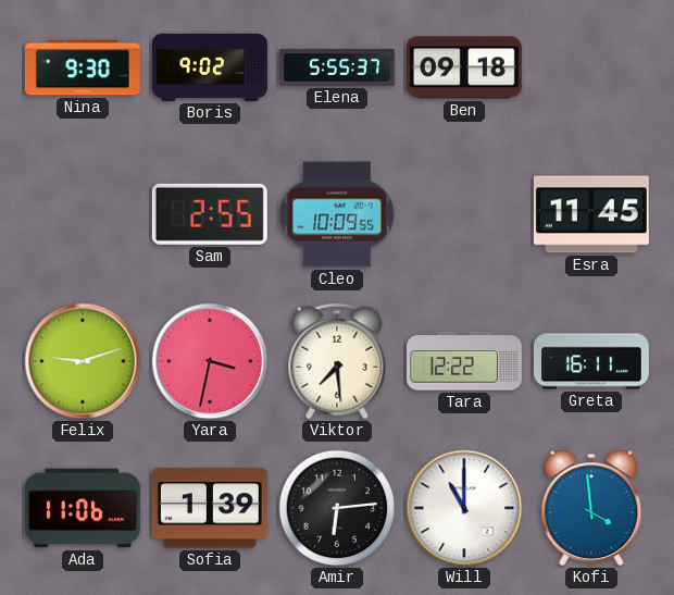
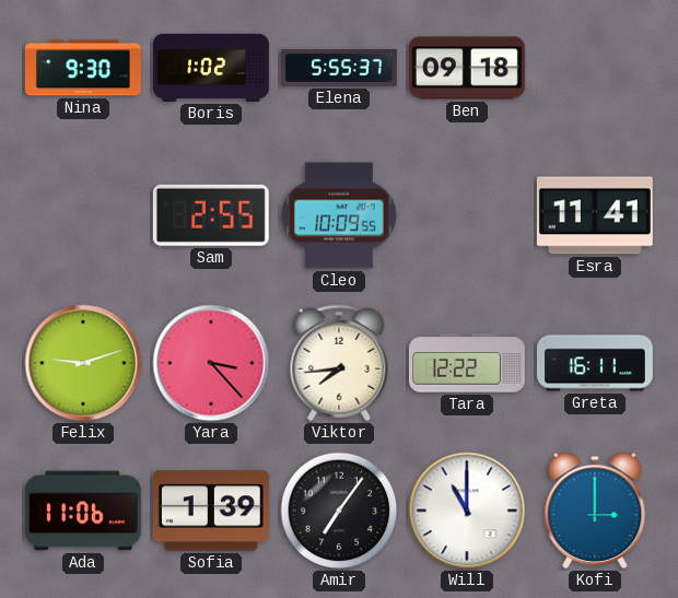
Boris: 9:02 -> 1:02 (211, 68)
Esra: 11:45 -> 11:41 (595, 215)
Yara: 3:32 -> 3:23 (211, 363)
Viktor: 7:29 -> 7:44 (339, 363)
Amir: 6:14 -> 7:06 (339, 511)
Kofi: 3:59 -> 3:00 (595, 511)
